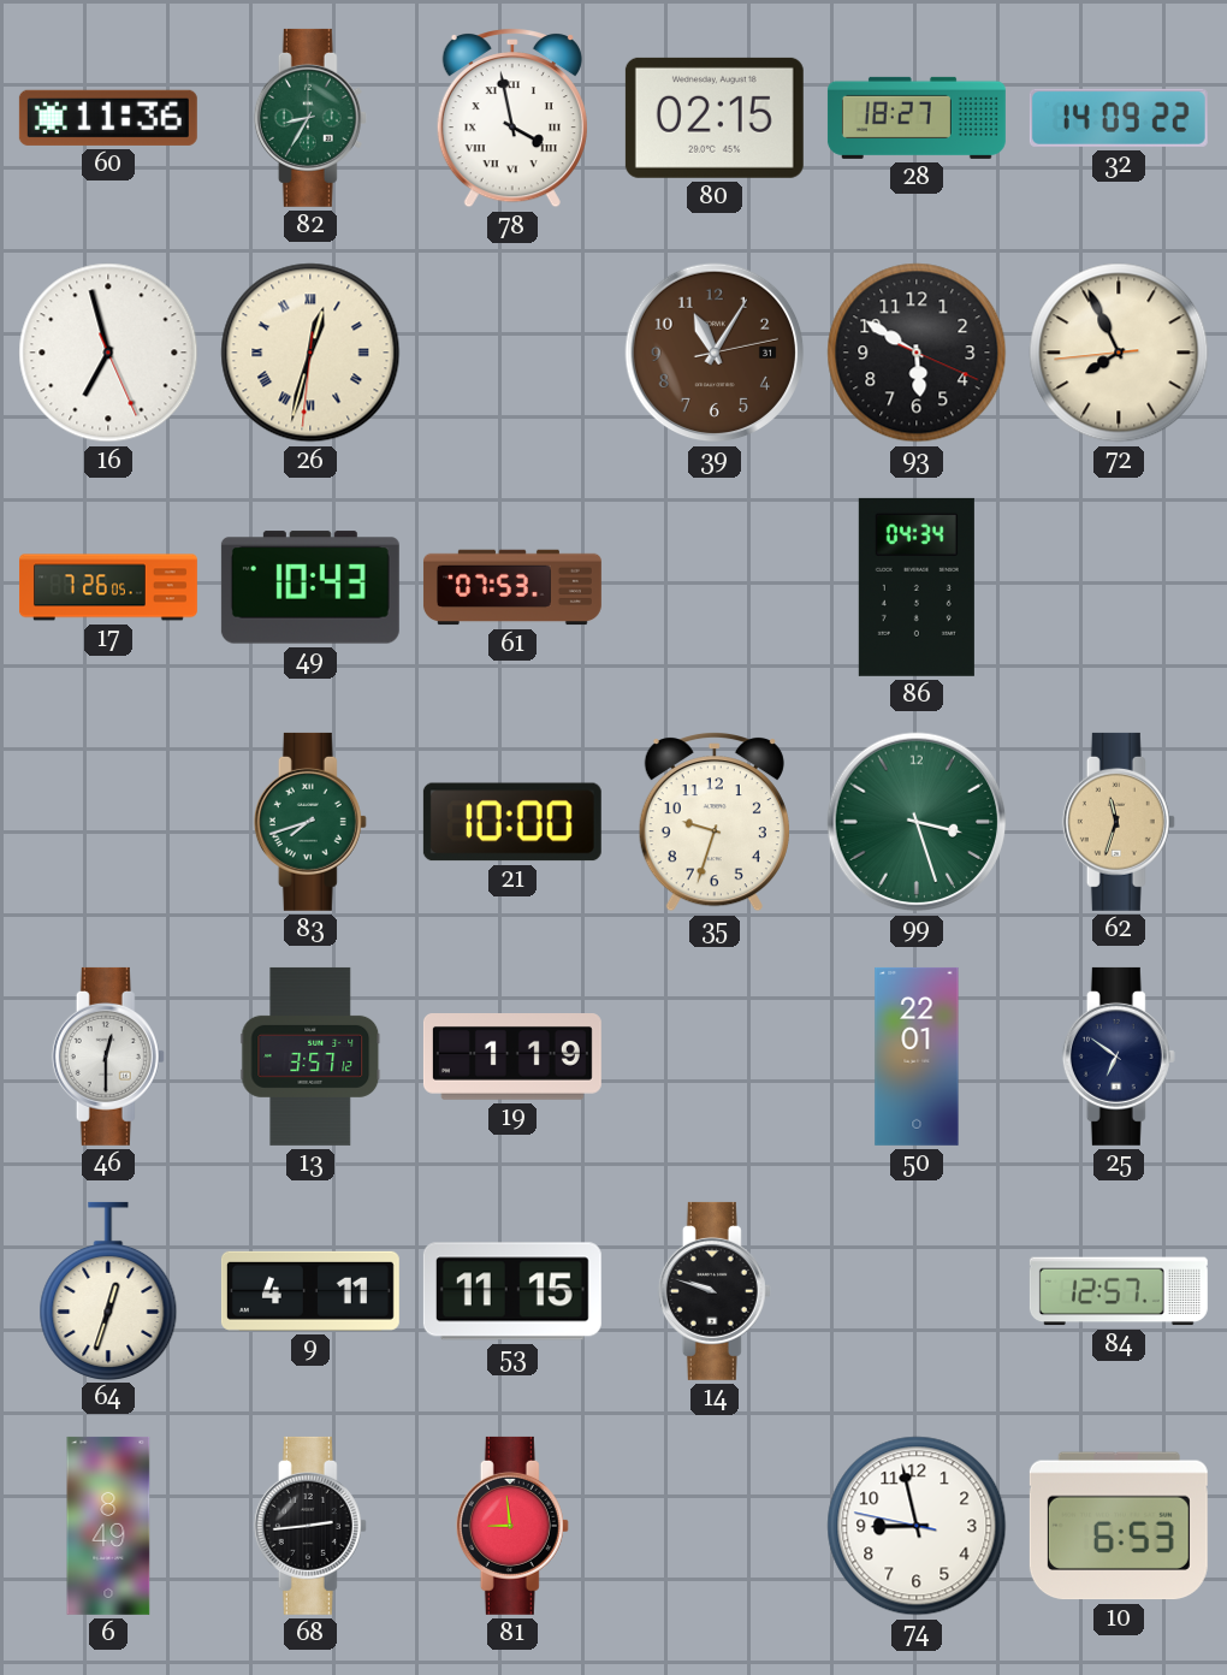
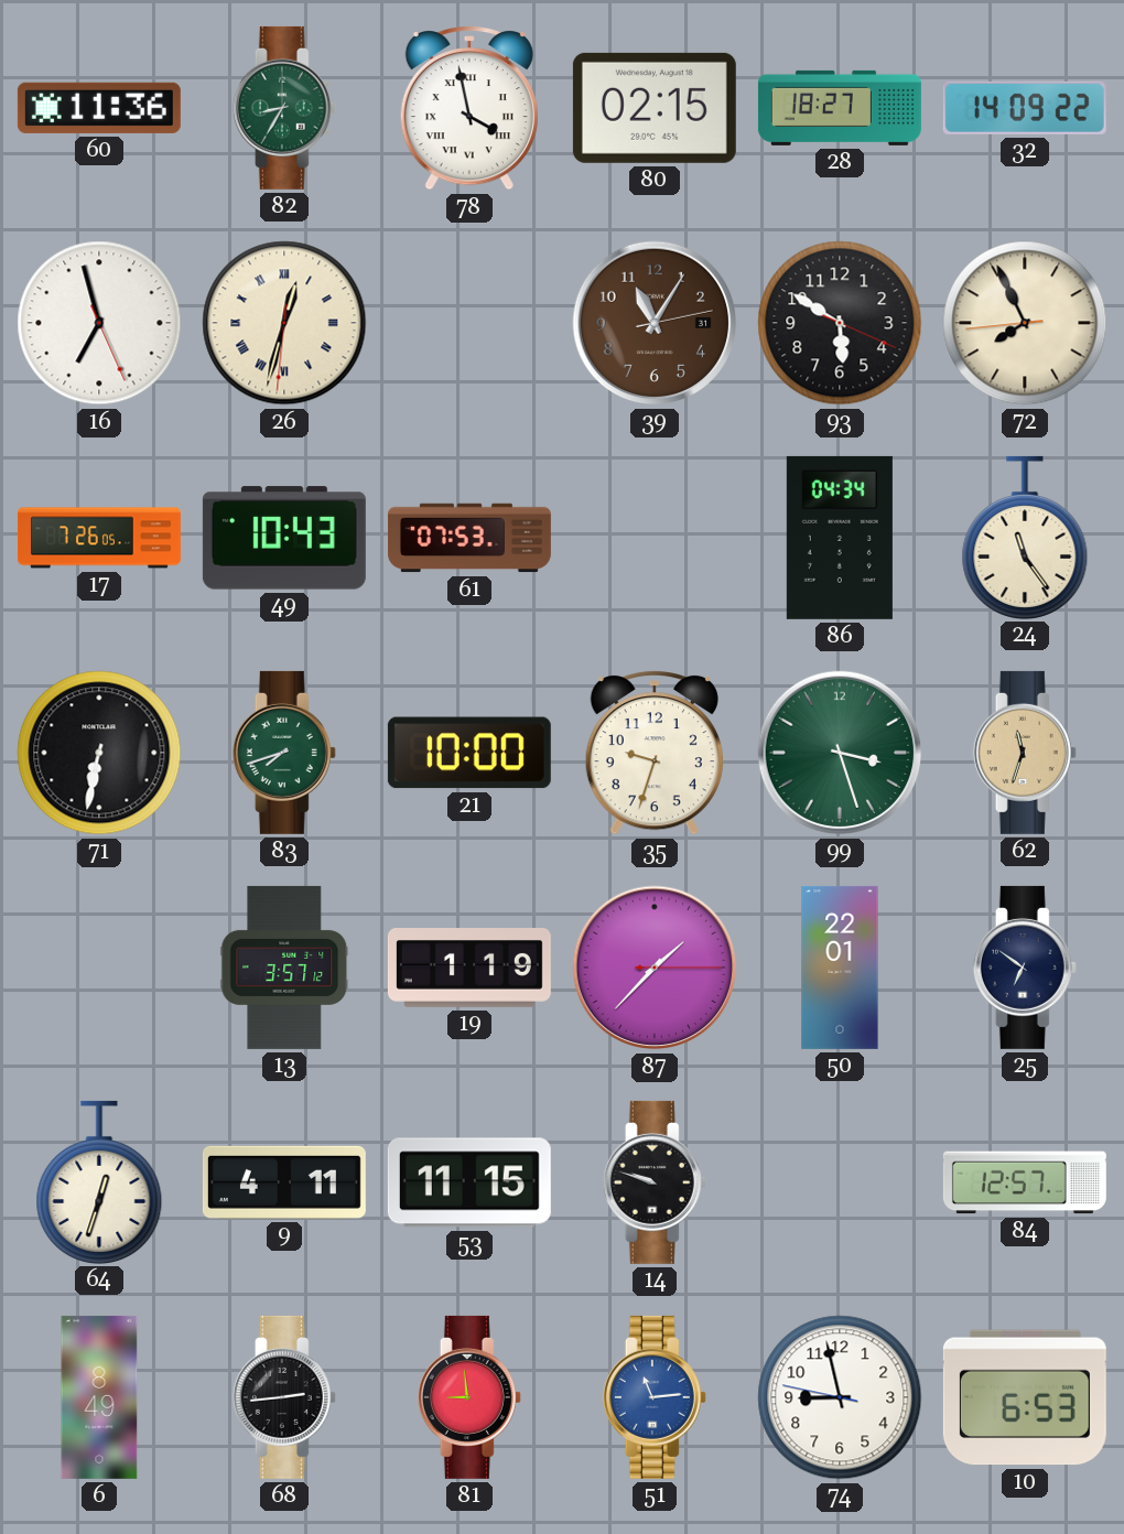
24: none -> 11:24 (1025, 537)
71: none -> 6:32 (99, 753)
46: 12:30 -> none (108, 1057)
87: none -> 1:37 (655, 968)
51: none -> 11:14 (655, 1397)
